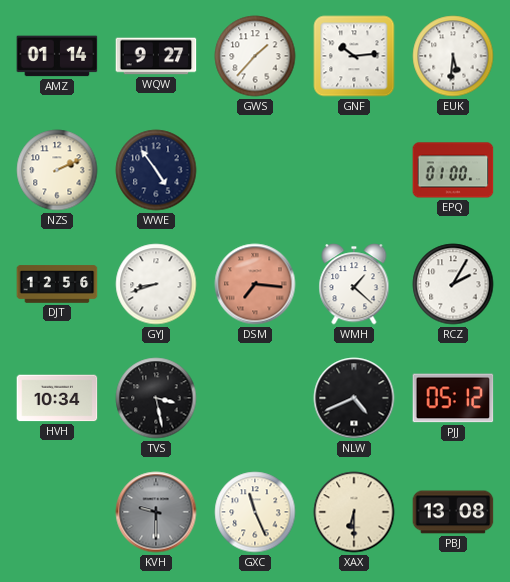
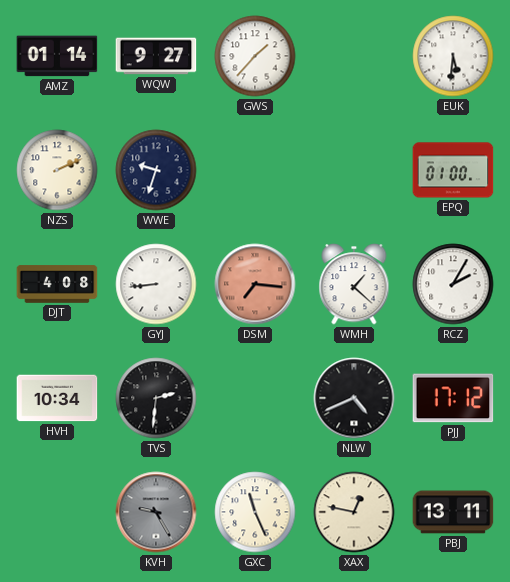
GNF: 10:14 -> none (354, 56)
WWE: 4:54 -> 9:33 (156, 170)
DJT: 12:56 -> 4:08 (57, 284)
GYJ: 8:42 -> 8:44 (156, 284)
TVS: 3:28 -> 2:31 (156, 398)
PJJ: 05:12 -> 17:12 (453, 398)
KVH: 9:30 -> 9:25 (156, 512)
XAX: 6:30 -> 12:47 (354, 512)
PBJ: 13:08 -> 13:11 (453, 512)
